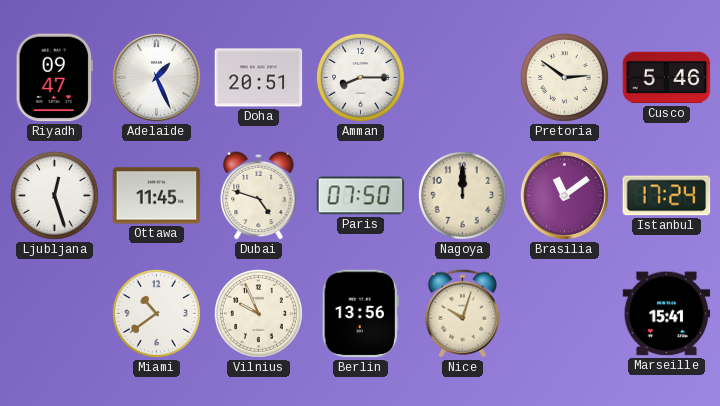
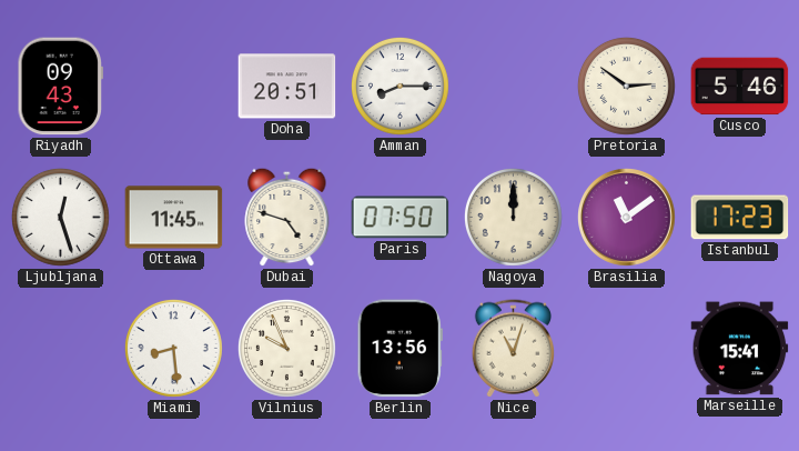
Riyadh: 09:47 -> 09:43 (61, 87)
Adelaide: 1:26 -> none (157, 78)
Istanbul: 17:24 -> 17:23 (740, 218)
Miami: 10:39 -> 8:29 (173, 348)
Nice: 10:03 -> 11:03 (513, 349)
